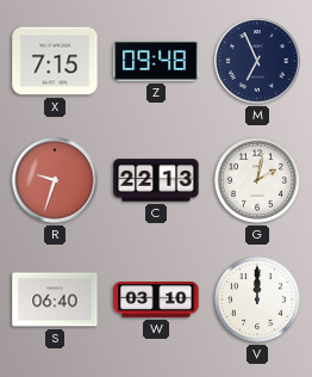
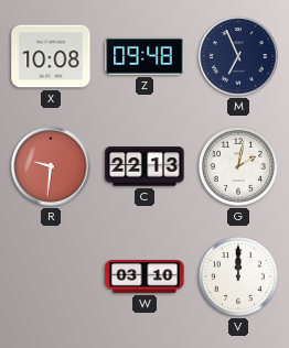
X: 7:15 -> 10:08 (51, 56)
R: 9:33 -> 9:31 (51, 166)
S: 06:40 -> none (55, 299)
